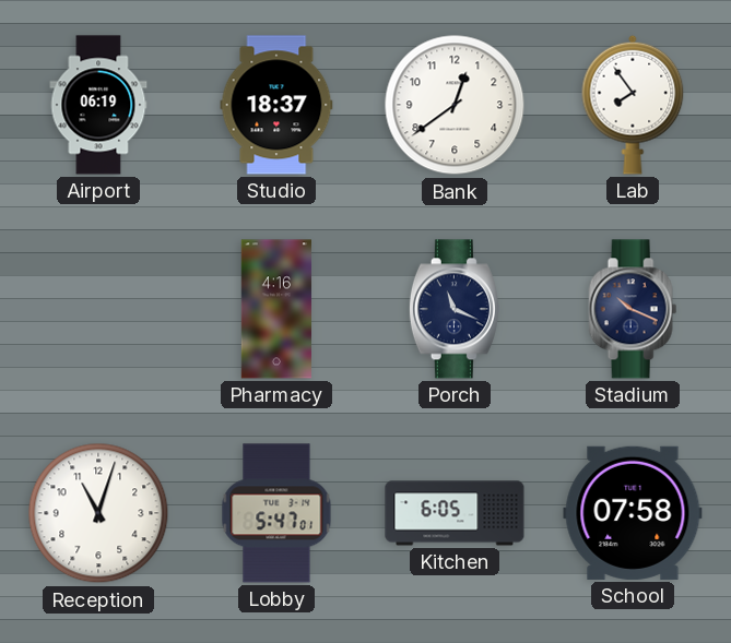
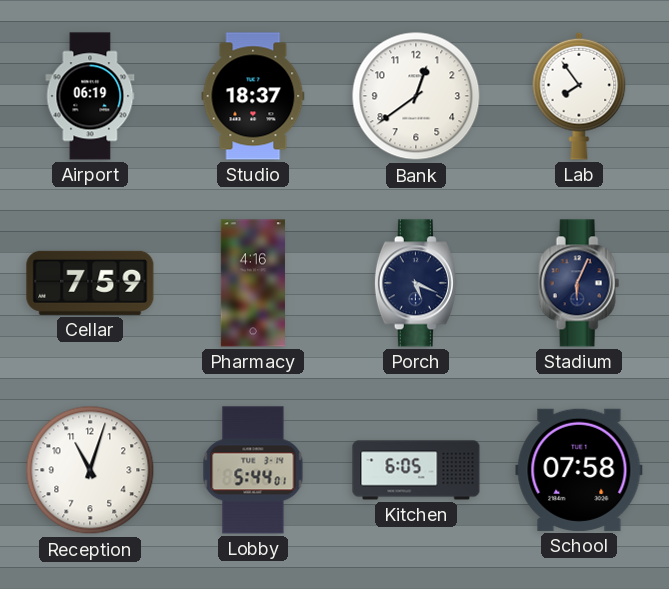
Cellar: none -> 7:59 (90, 283)
Porch: 11:19 -> 5:19 (416, 283)
Stadium: 10:19 -> 6:04 (579, 283)
Lobby: 5:47 -> 5:44 (253, 470)
